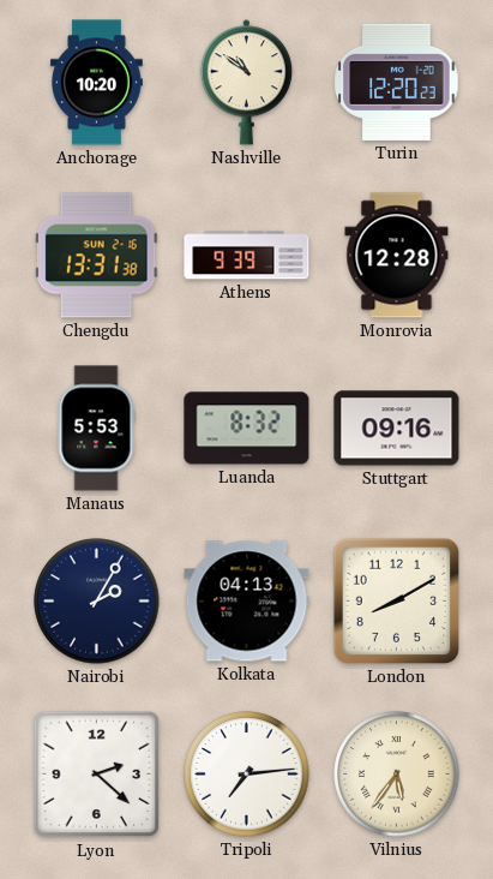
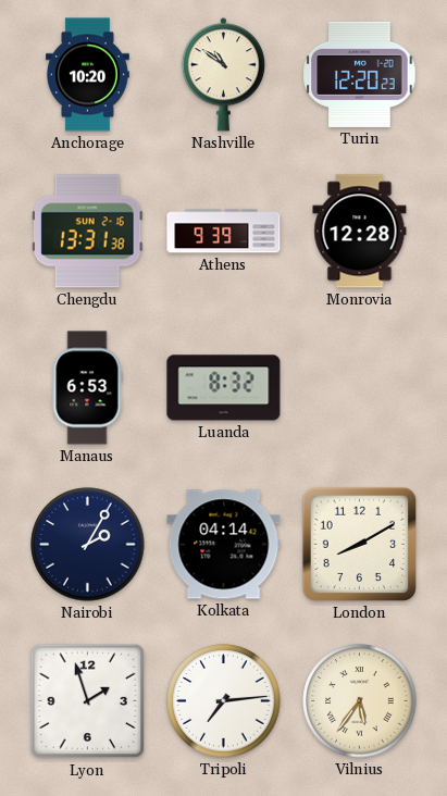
Manaus: 5:53 -> 6:53 (87, 388)
Stuttgart: 09:16 -> none (397, 429)
Kolkata: 04:13 -> 04:14 (224, 545)
Lyon: 2:22 -> 1:57 (88, 701)
